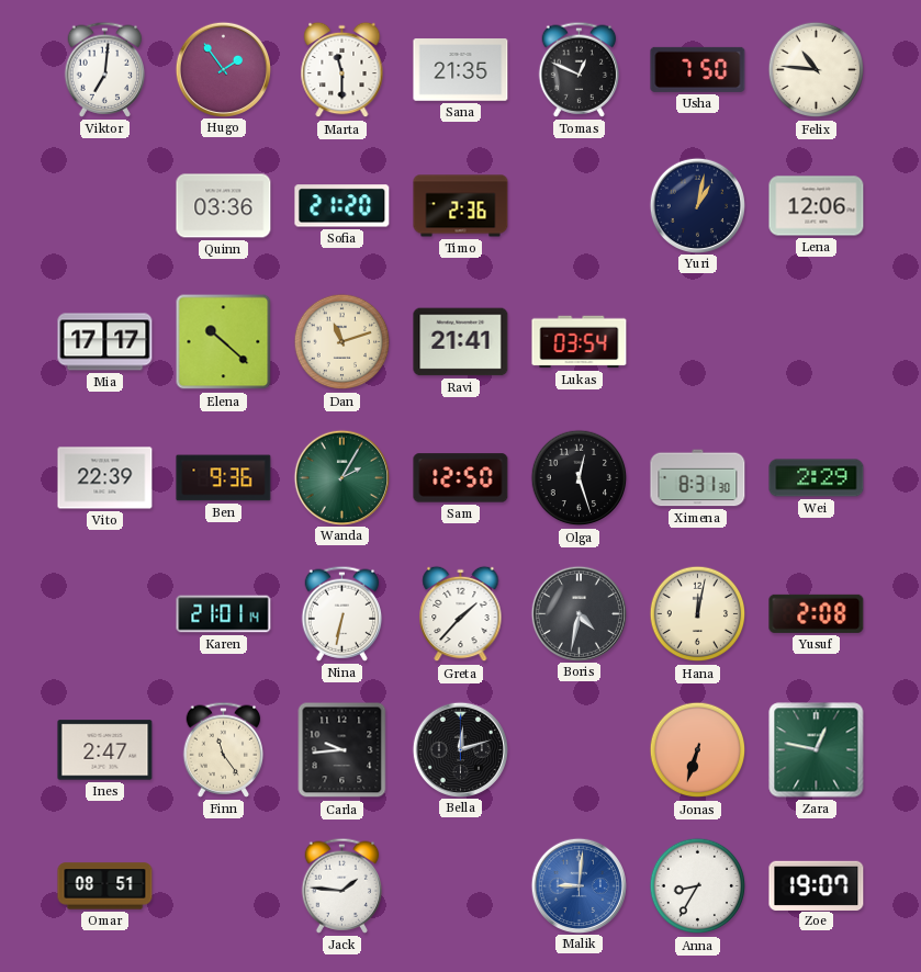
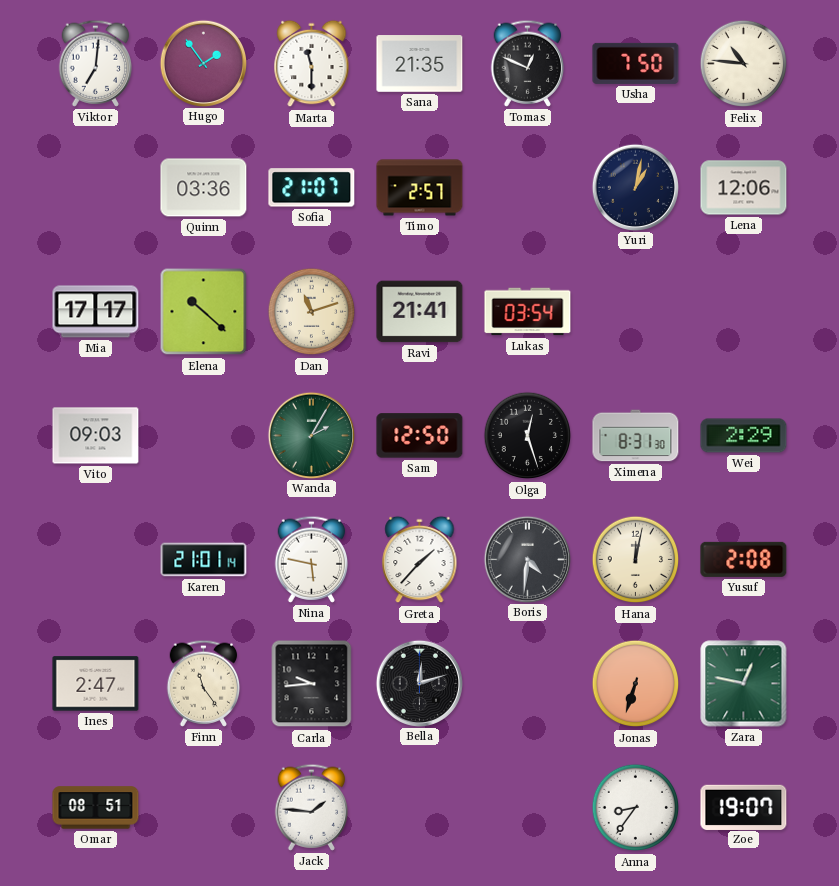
Sofia: 21:20 -> 21:07 (312, 188)
Timo: 2:36 -> 2:57 (420, 188)
Vito: 22:39 -> 09:03 (96, 436)
Ben: 9:36 -> none (224, 478)
Nina: 6:32 -> 5:47 (312, 559)
Boris: 4:32 -> 4:31 (527, 559)
Malik: 9:01 -> none (579, 885)
Anna: 8:35 -> 8:36 (636, 808)
